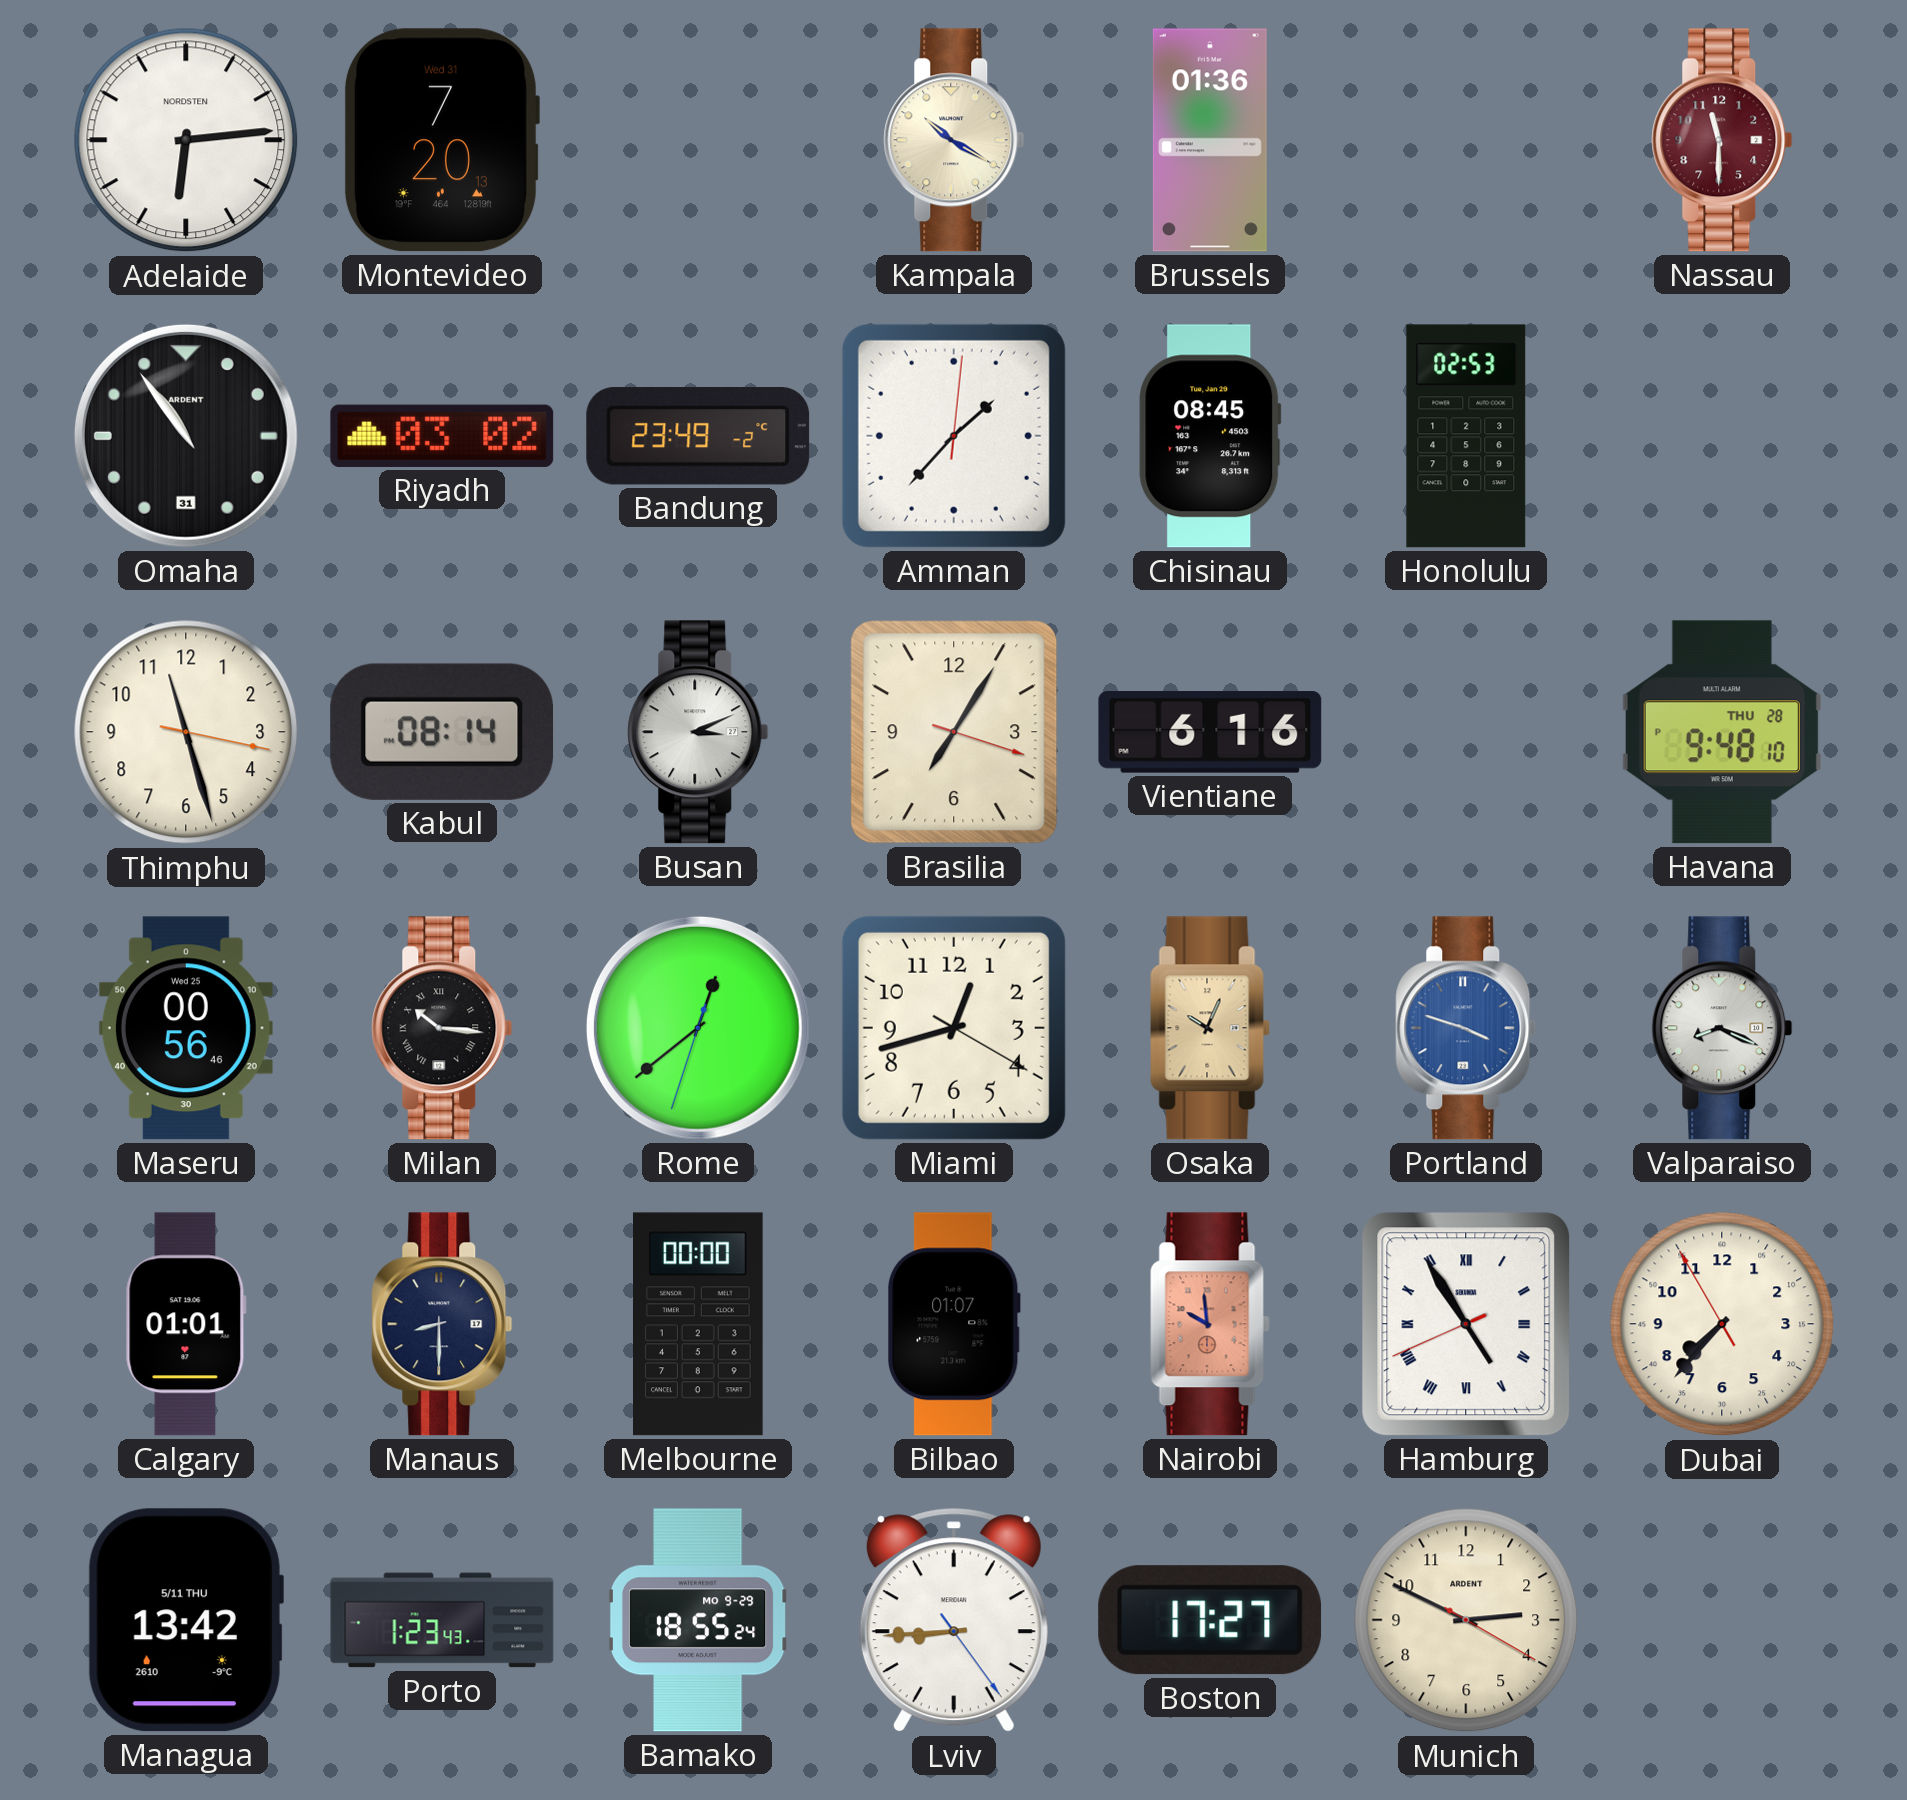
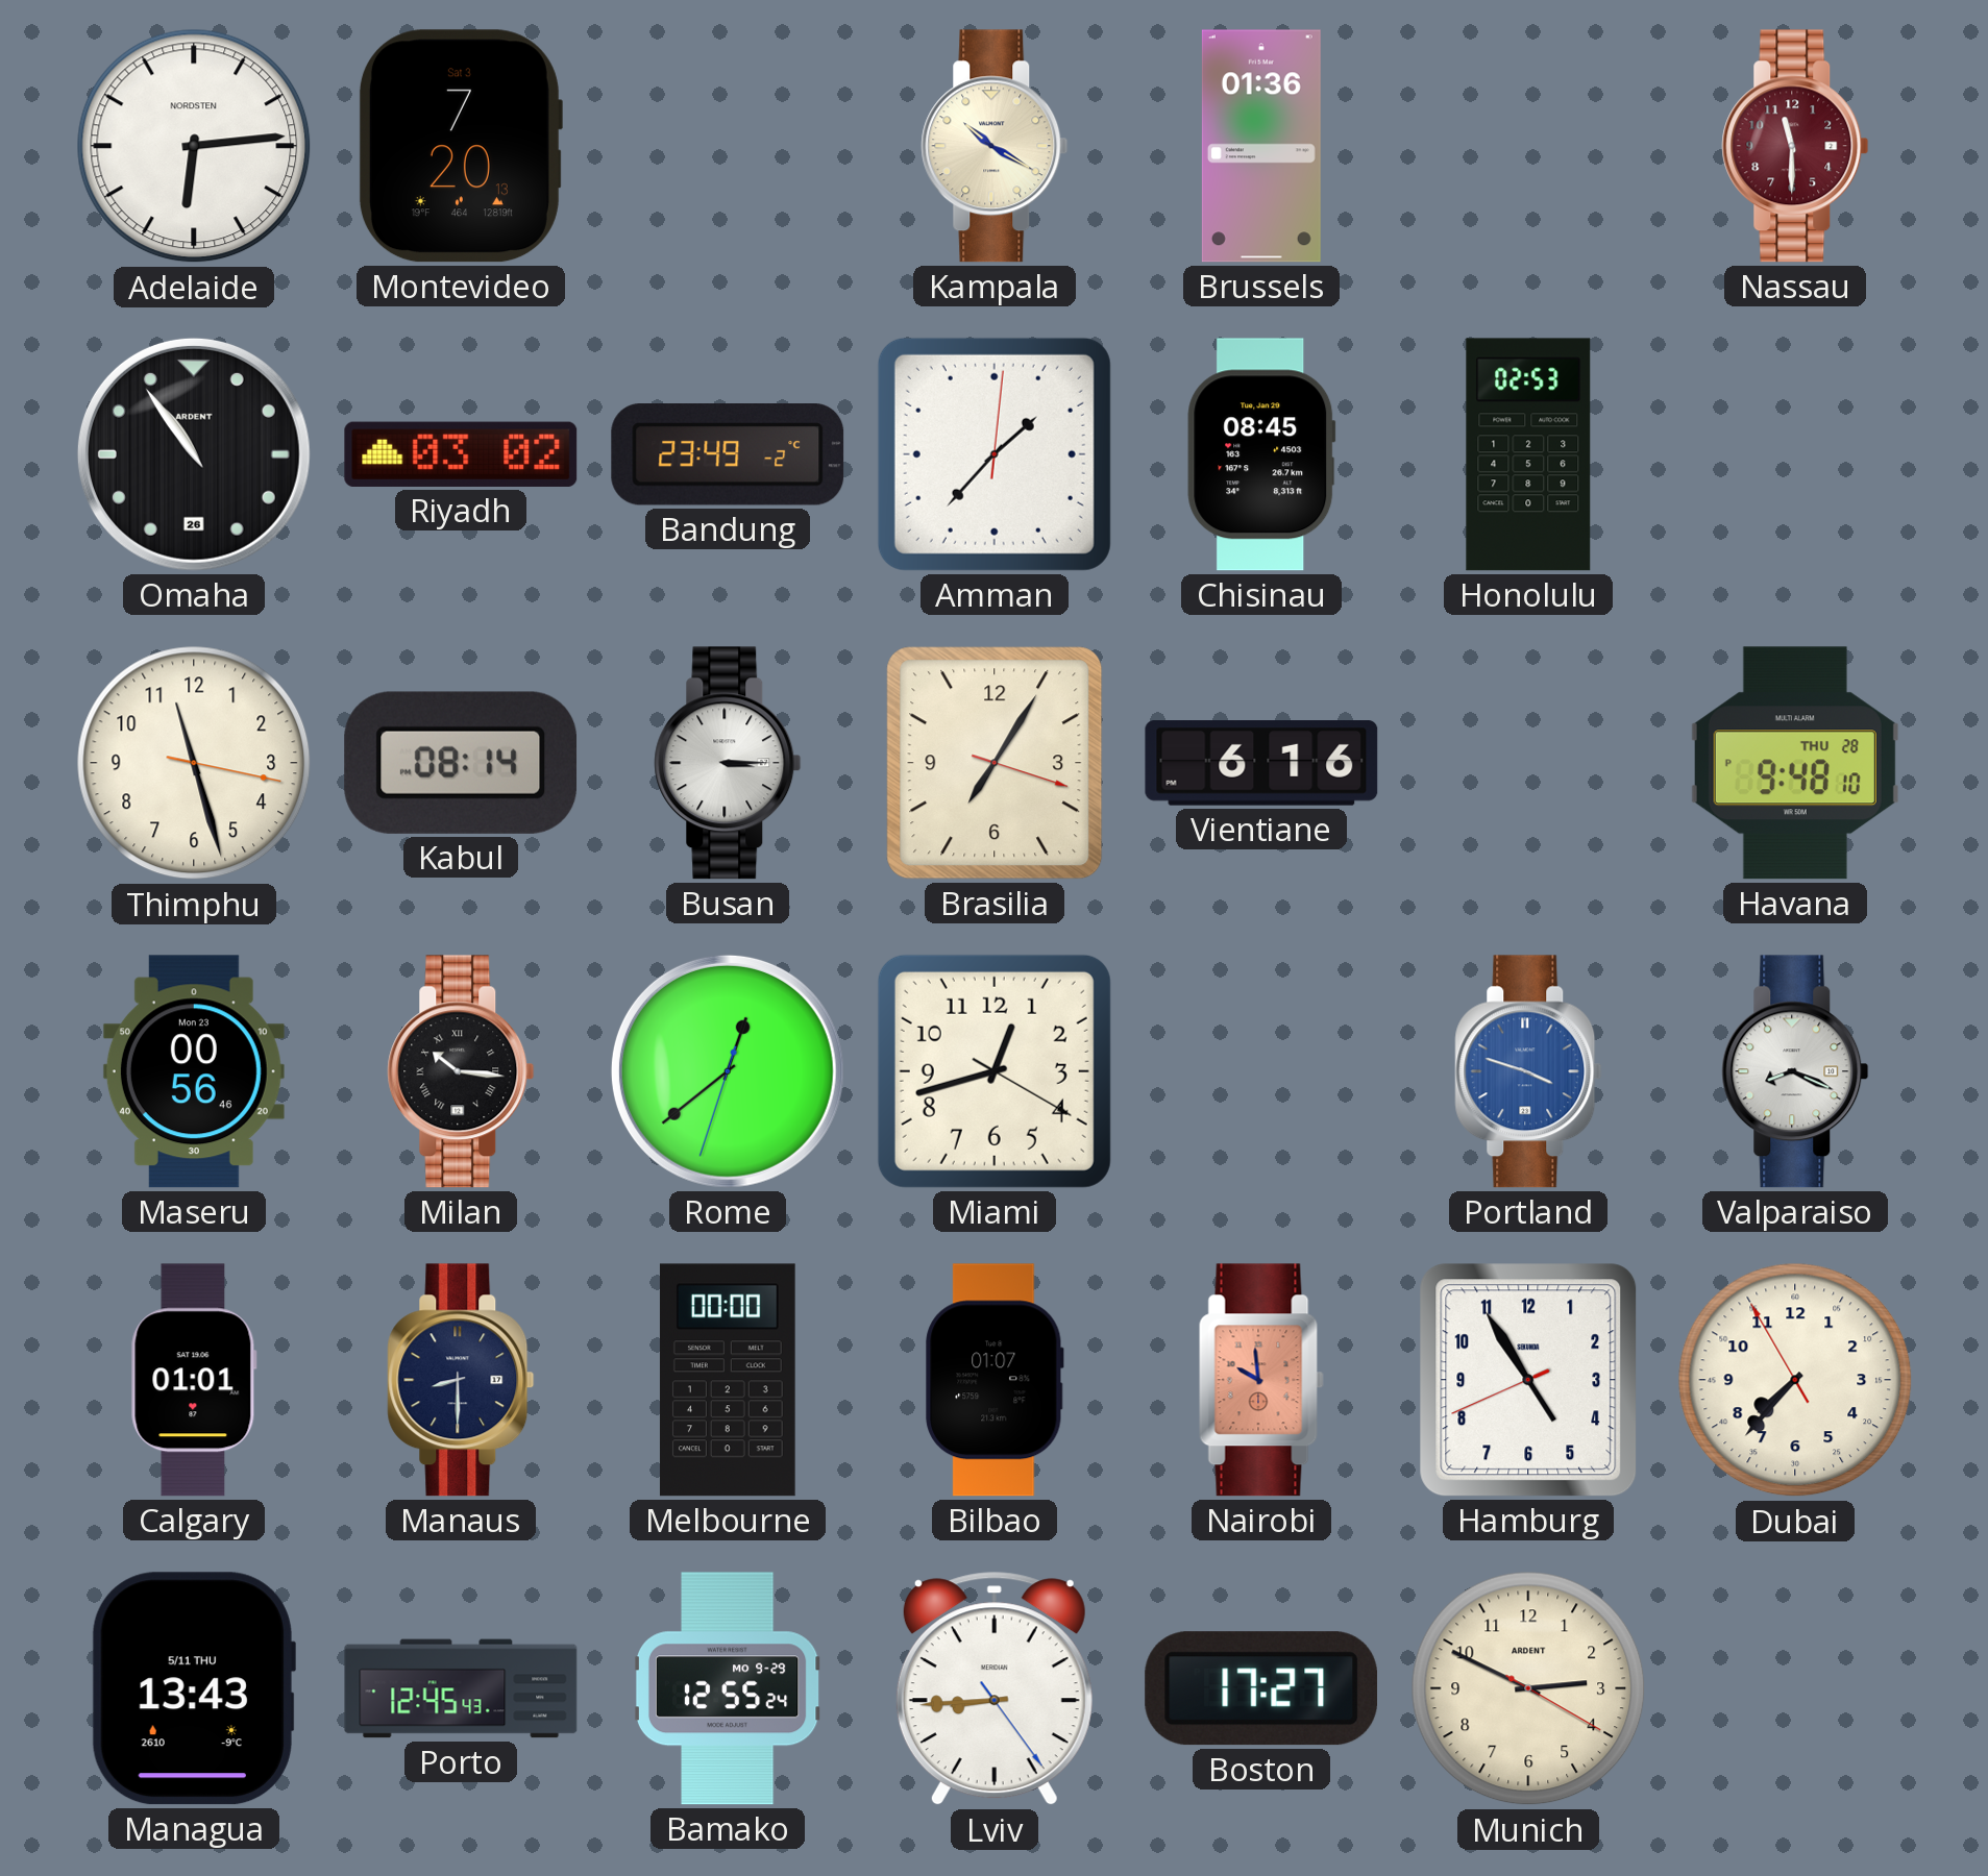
Montevideo date: Wed 31 -> Sat 3 (460, 146)
Omaha date: 31 -> 26 (194, 454)
Busan: 3:11 -> 3:15 (728, 763)
Maseru date: Wed 25 -> Mon 23 (194, 1071)
Osaka: 10:04 -> none (1210, 1028)
Hamburg numerals: Roman -> Arabic (1528, 1380)
Managua: 13:42 -> 13:43 (193, 1688)
Porto: 1:23 -> 12:45 (461, 1688)
Bamako: 18:55 -> 12:55 (728, 1688)
